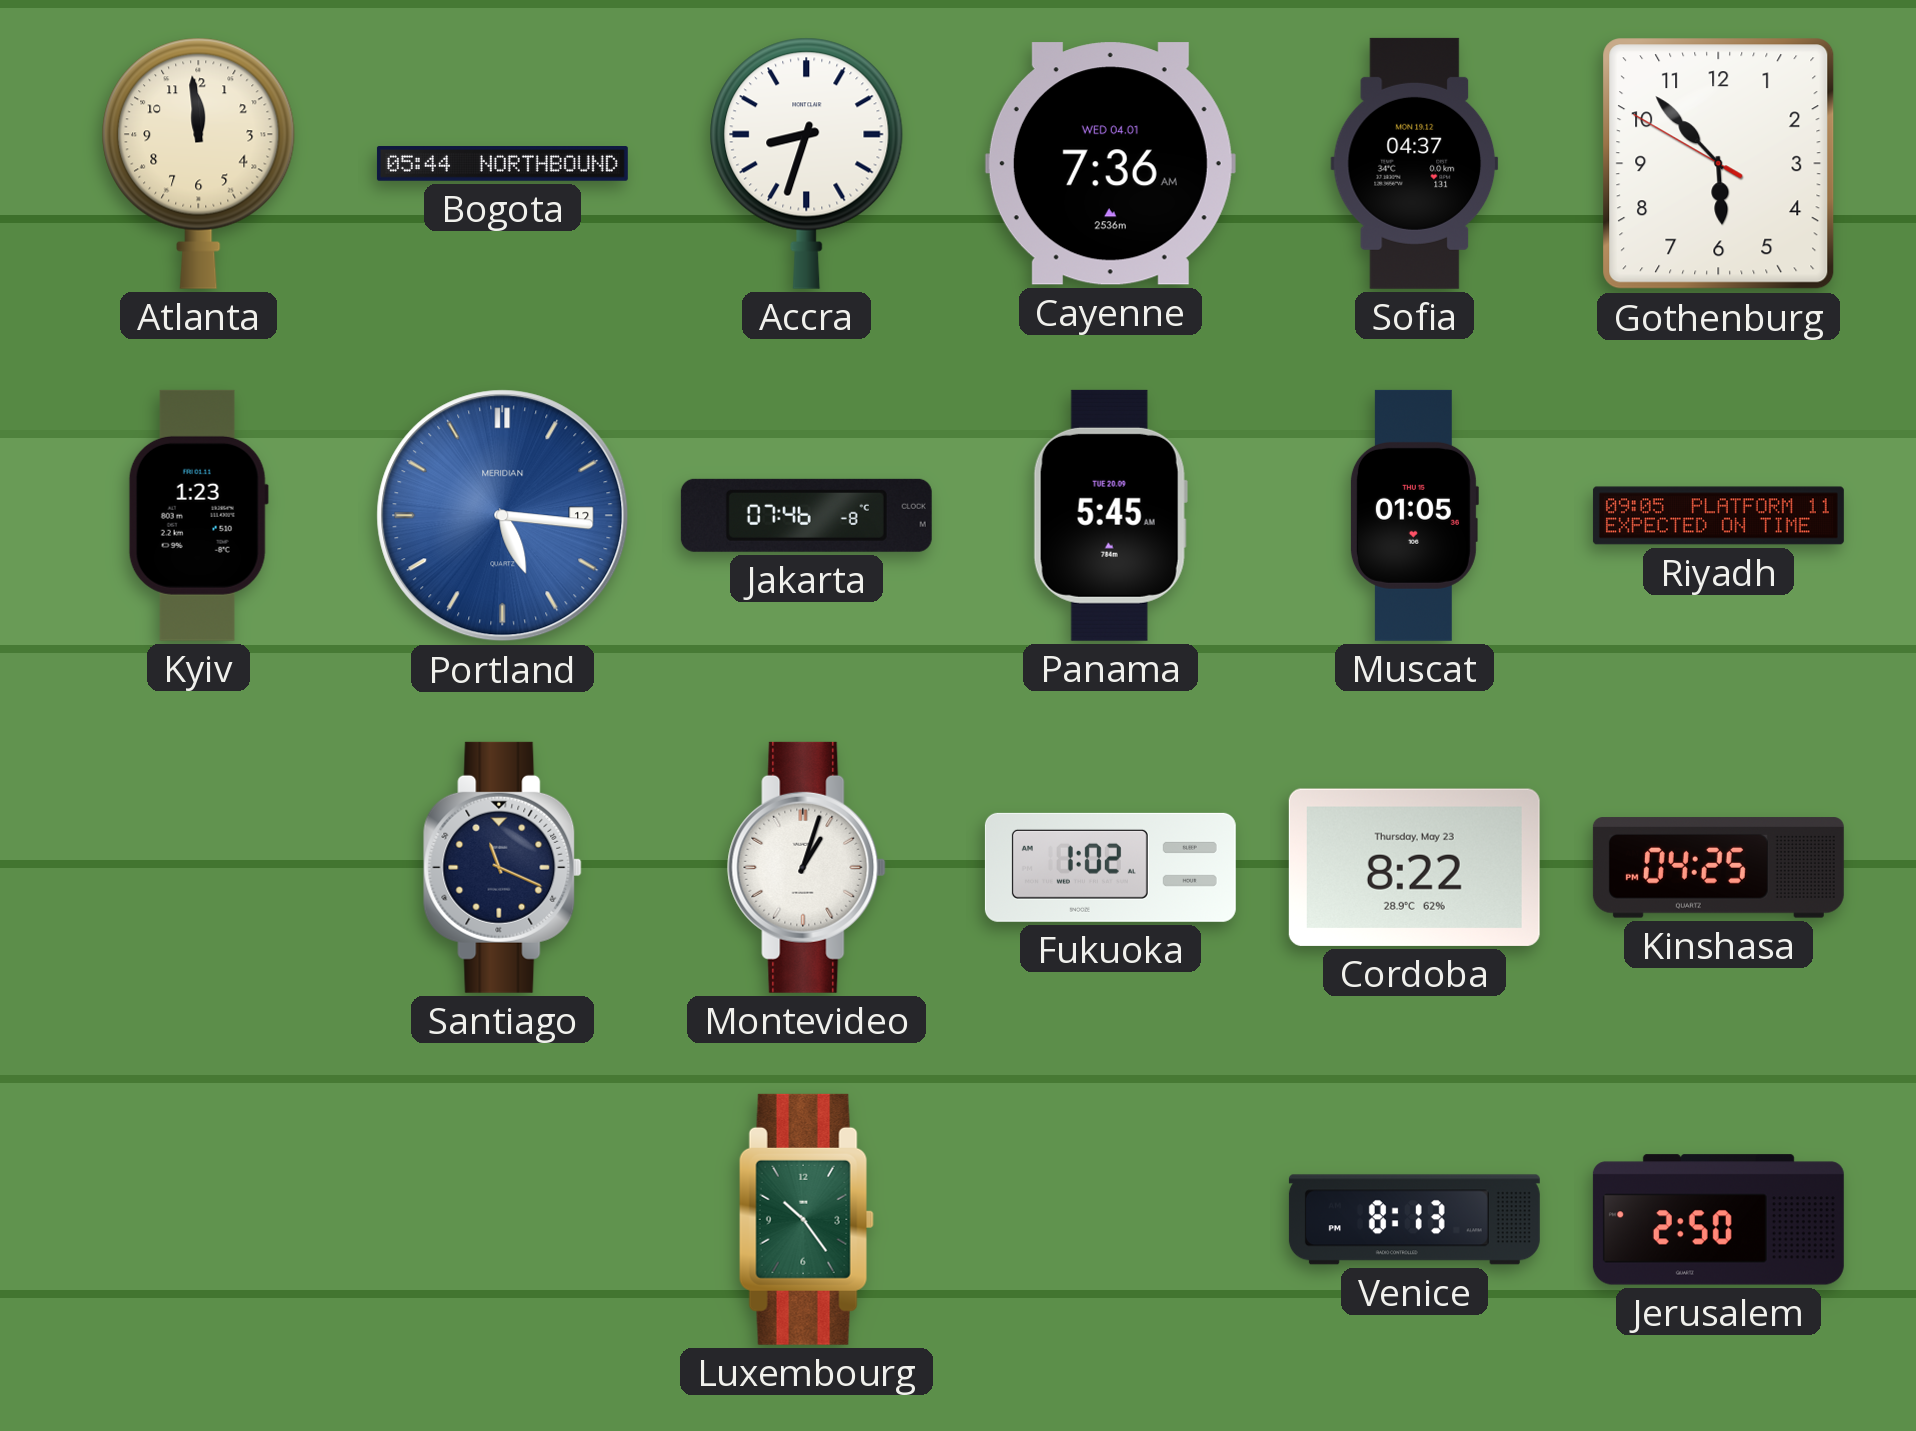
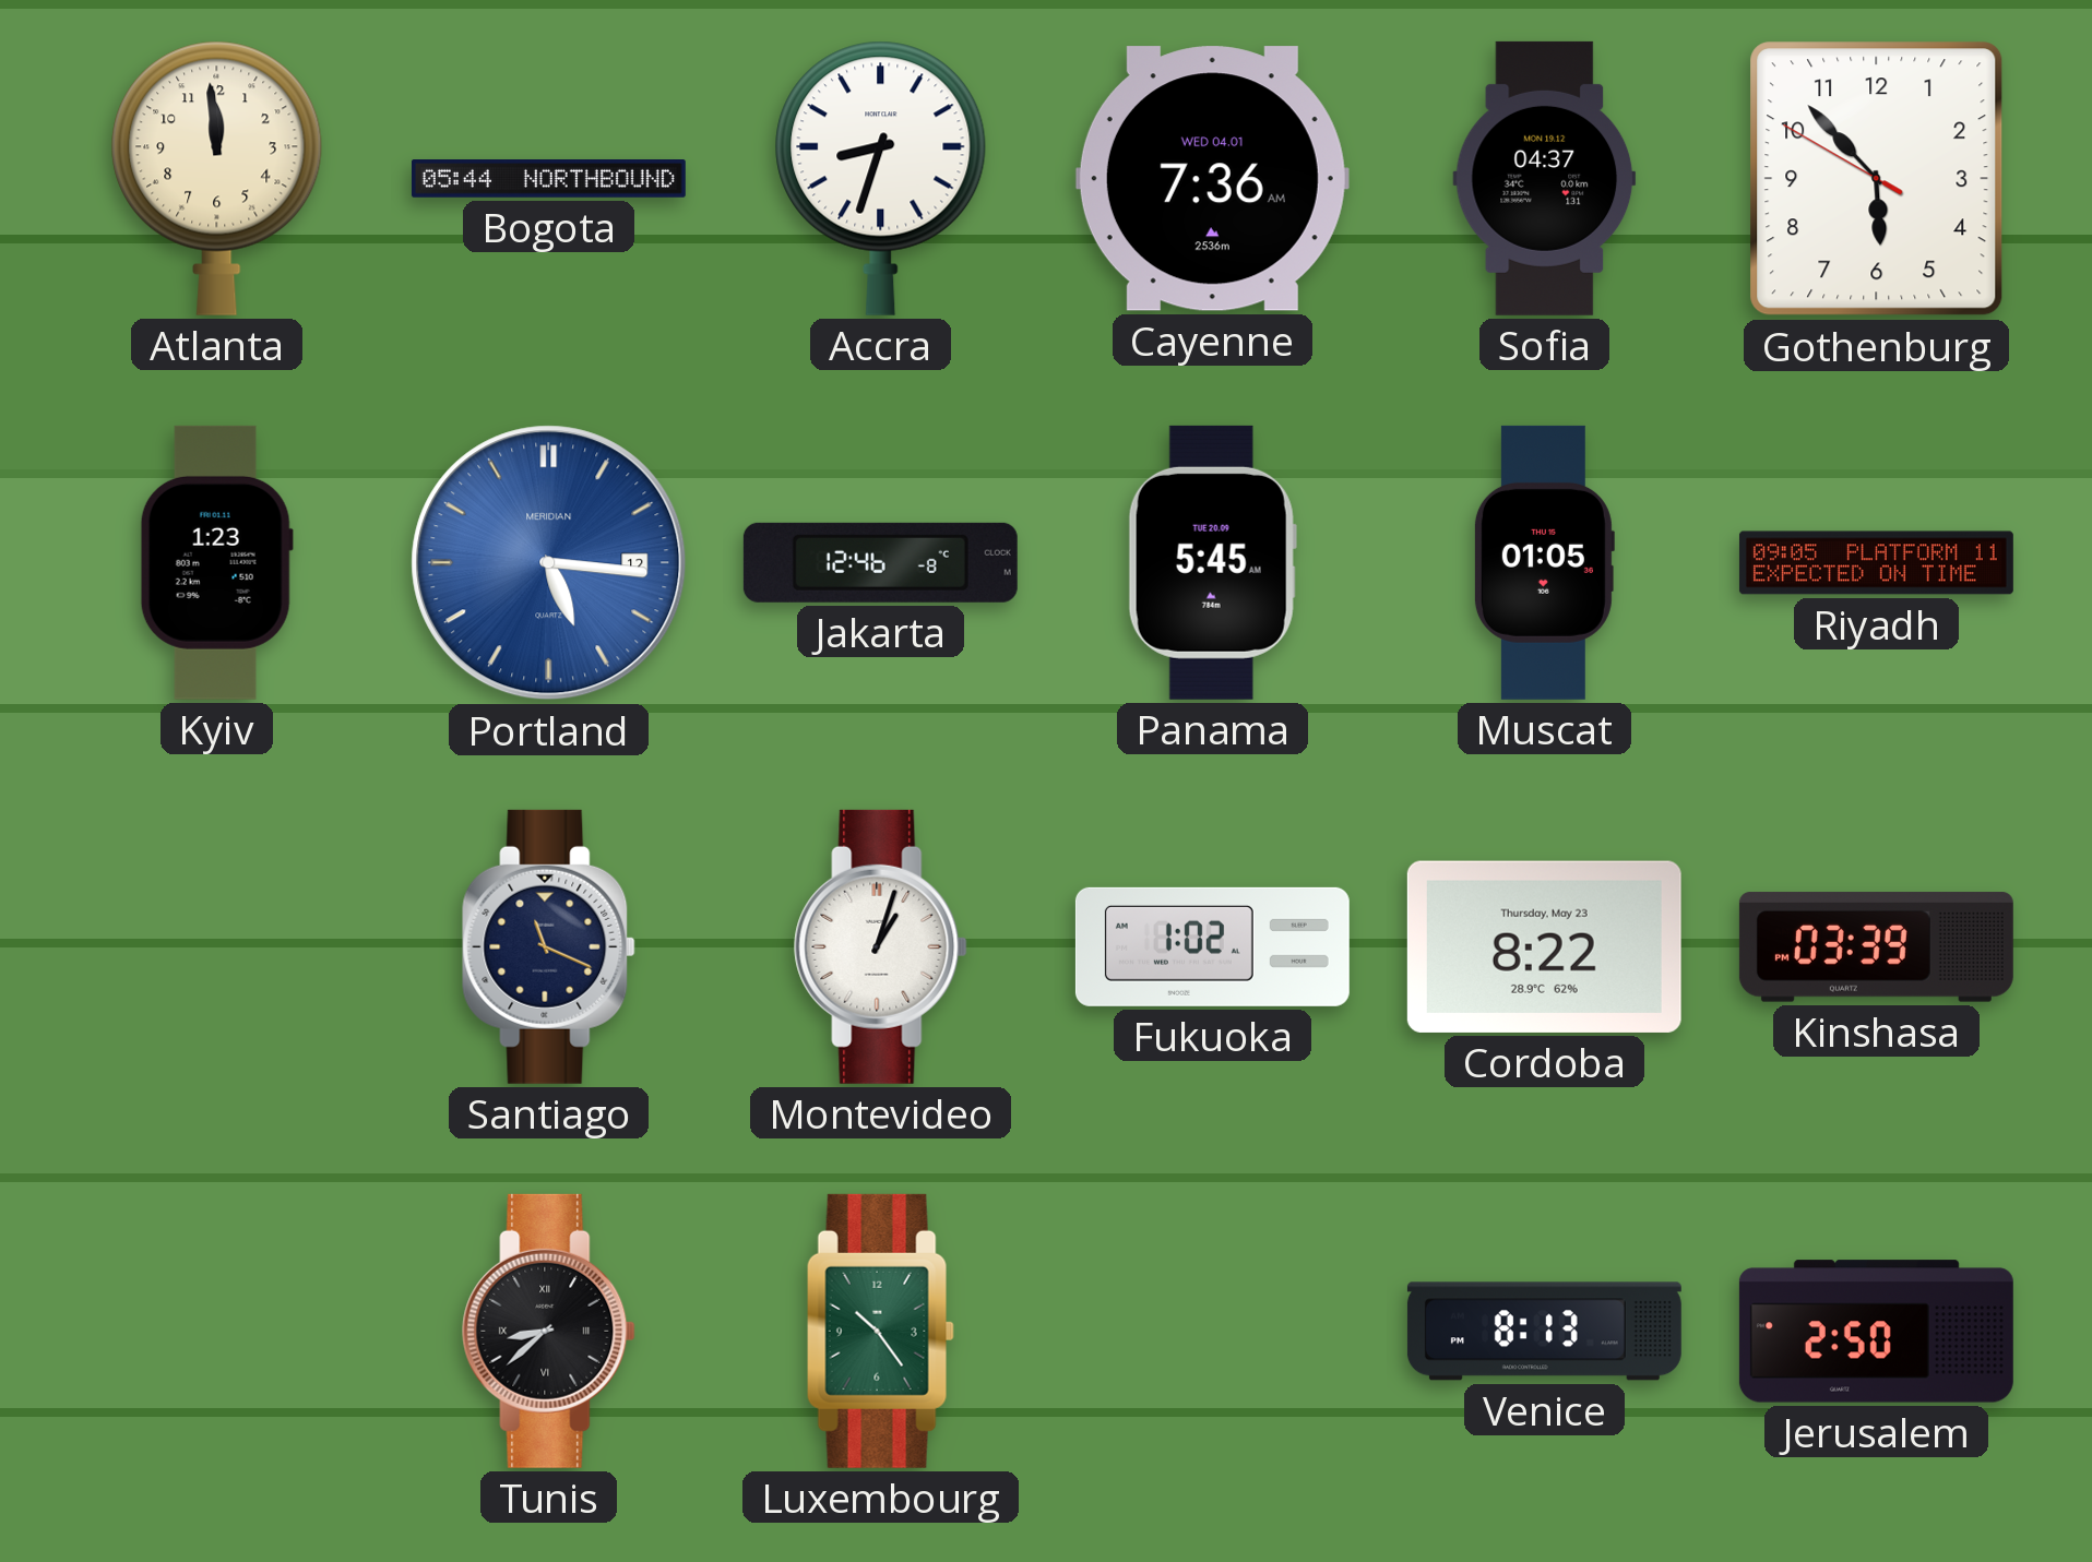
Jakarta: 07:46 -> 12:46 (880, 562)
Kinshasa: 04:25 -> 03:39 (1876, 947)
Tunis: none -> 8:38 (549, 1331)
